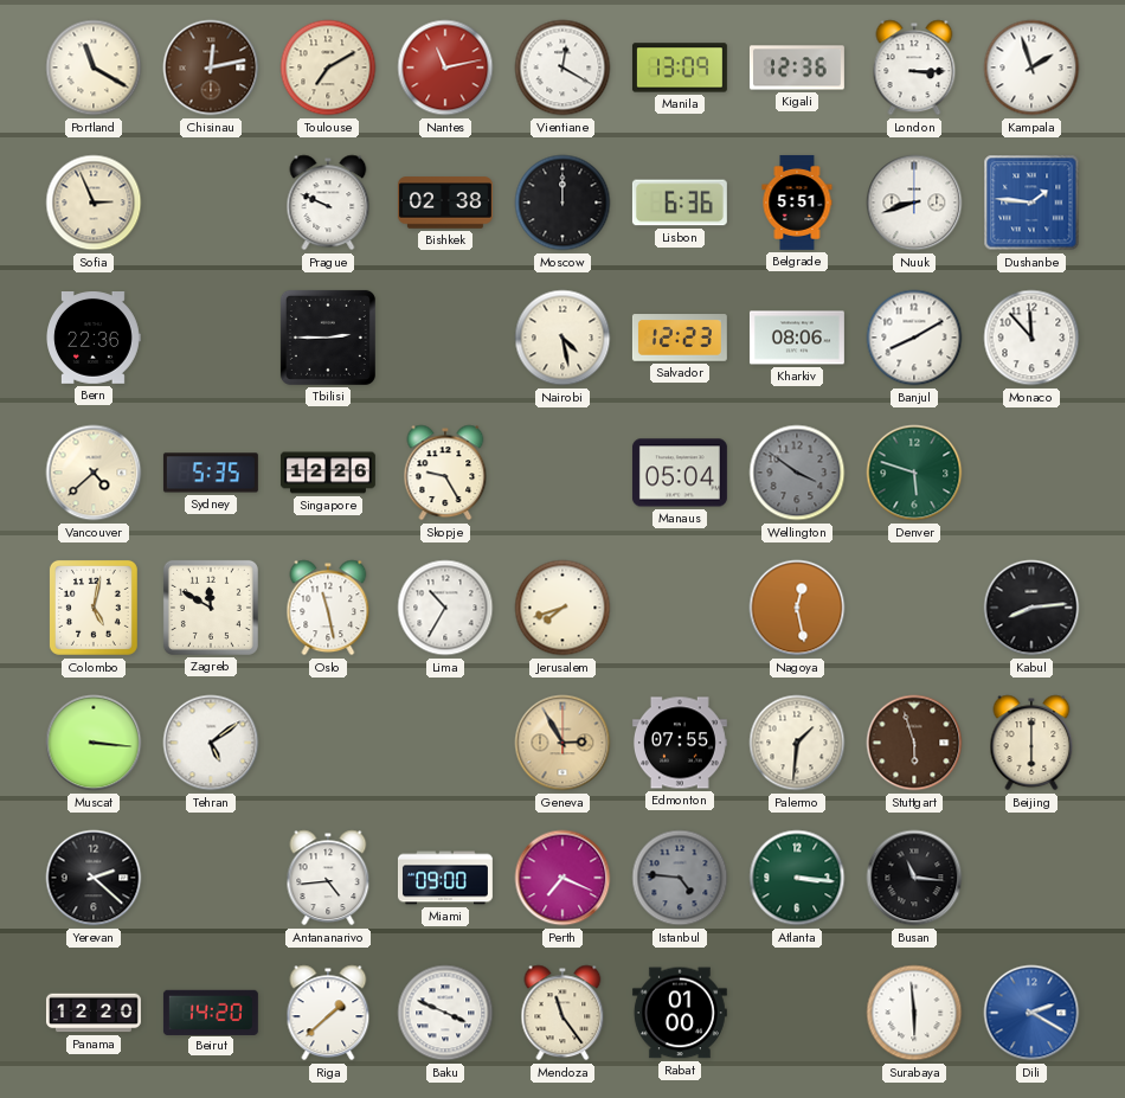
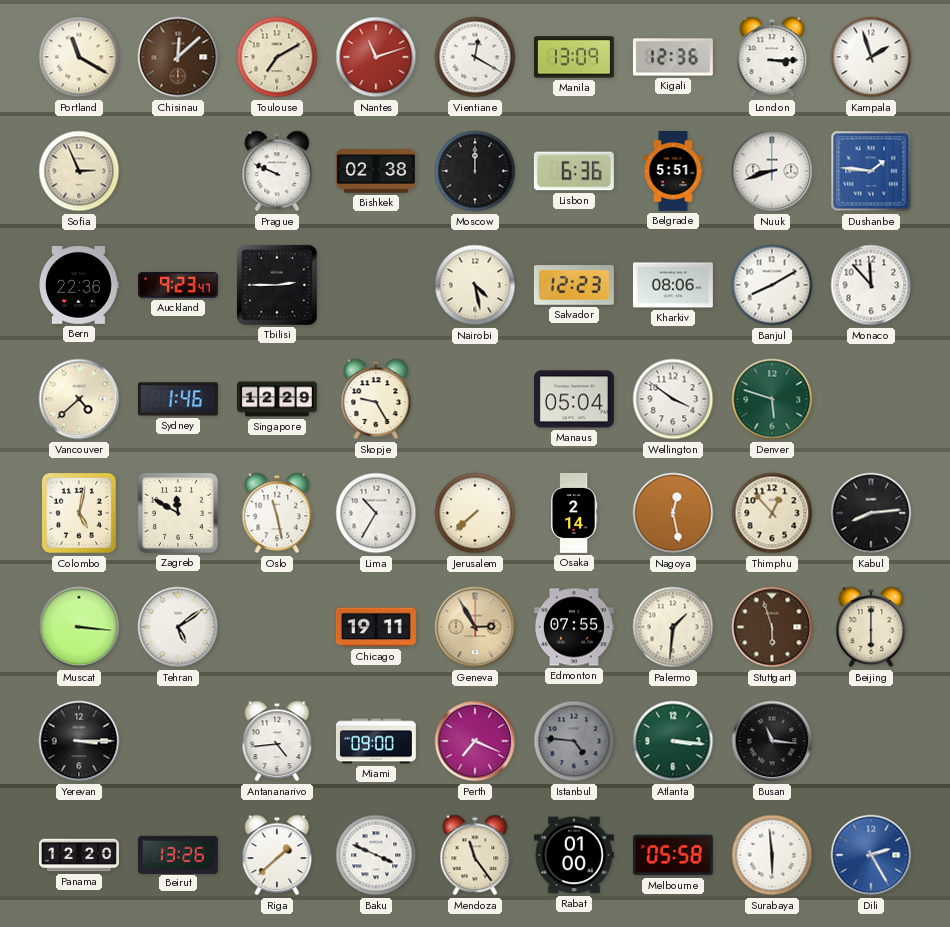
Chisinau: 12:13 -> 12:08 (178, 57)
Nantes: 11:13 -> 11:12 (376, 57)
Auckland: none -> 9:23 (178, 286)
Sydney: 5:35 -> 1:46 (178, 399)
Singapore: 12:26 -> 12:29 (277, 399)
Wellington dial: grey -> white (673, 399)
Jerusalem: 7:42 -> 7:38 (475, 513)
Osaka: none -> 2:14 (574, 513)
Thimphu: none -> 12:53 (772, 513)
Chicago: none -> 19:11 (376, 627)
Yerevan: 2:22 -> 3:15 (79, 741)
Beirut: 14:20 -> 13:26 (178, 854)
Melbourne: none -> 05:58 (673, 855)
Dili: 2:20 -> 2:25 (871, 855)
